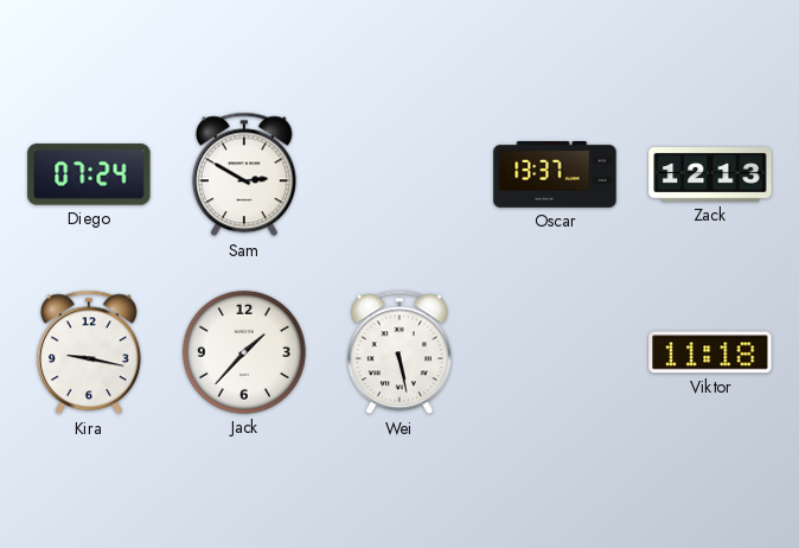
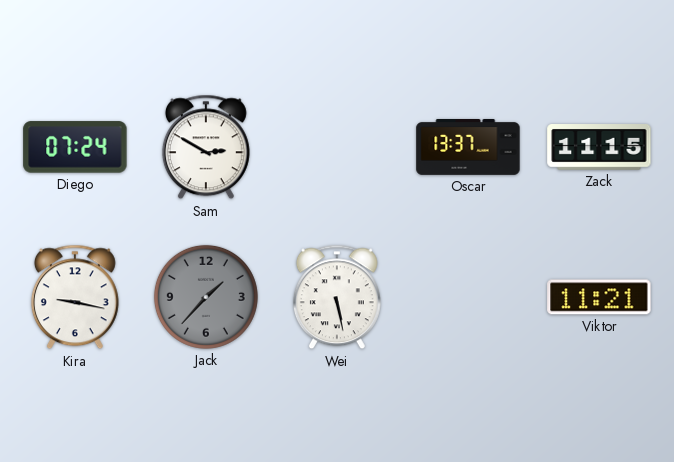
Zack: 12:13 -> 11:15 (599, 148)
Jack dial: white -> grey (206, 297)
Viktor: 11:18 -> 11:21 (599, 297)
